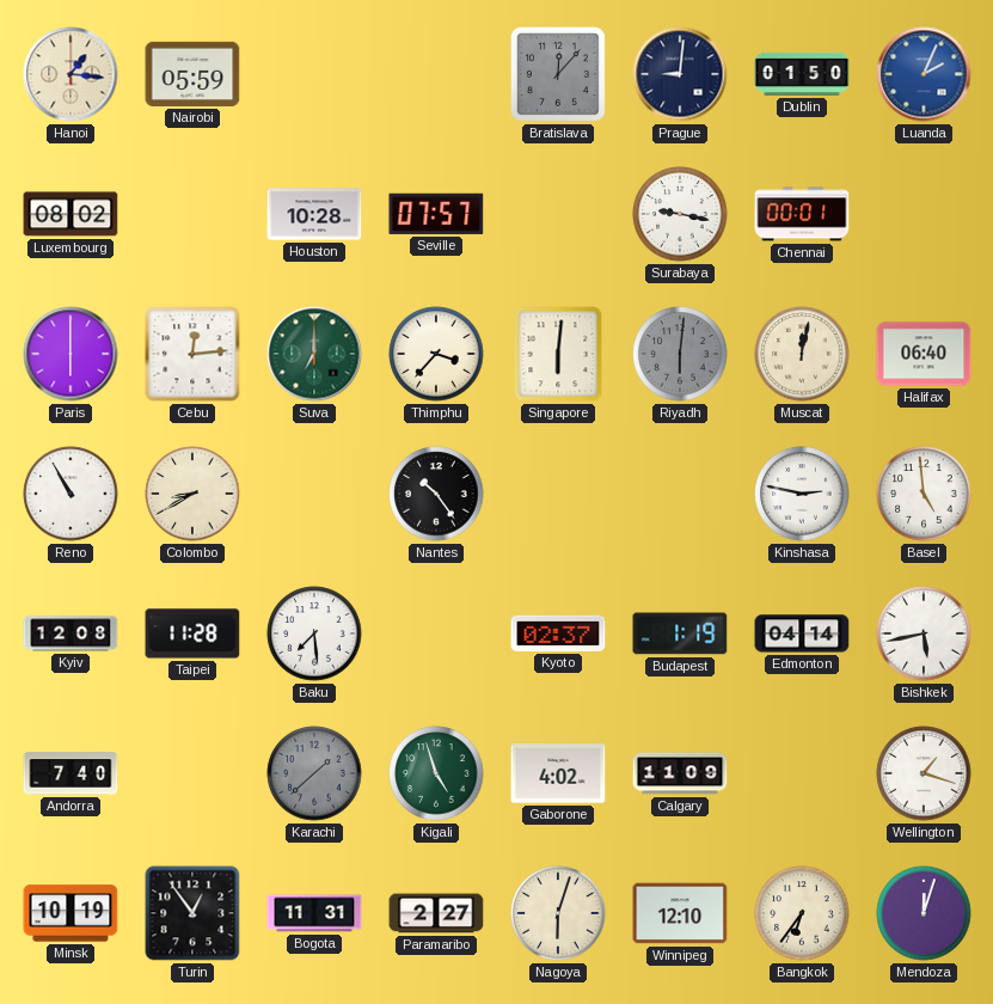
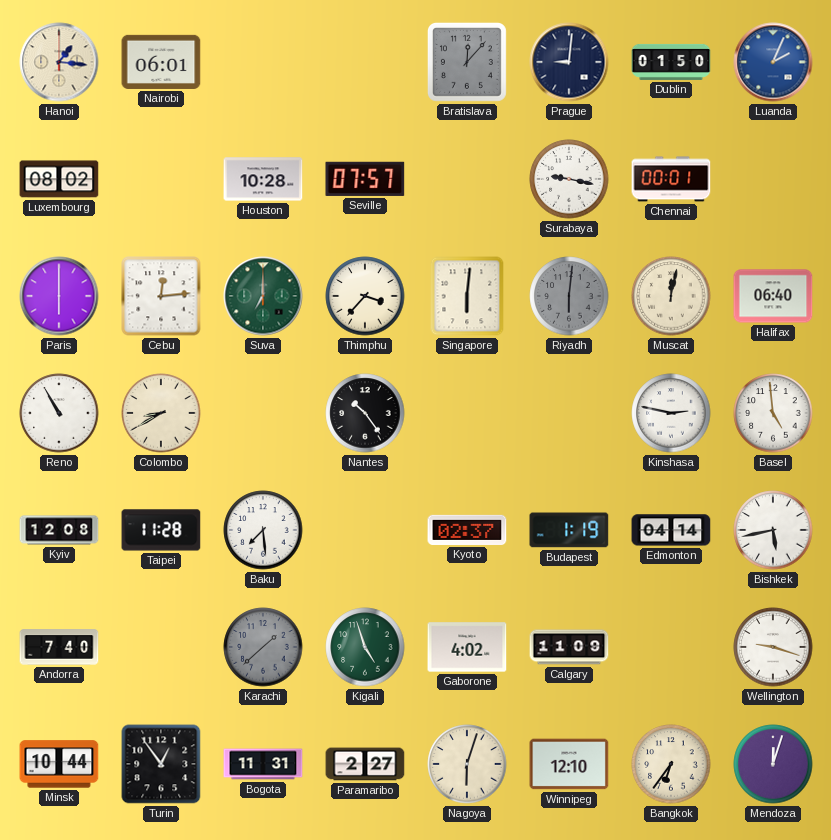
Nairobi: 05:59 -> 06:01 (161, 62)
Wellington: 1:18 -> 9:18 (773, 647)
Minsk: 10:19 -> 10:44 (59, 764)
